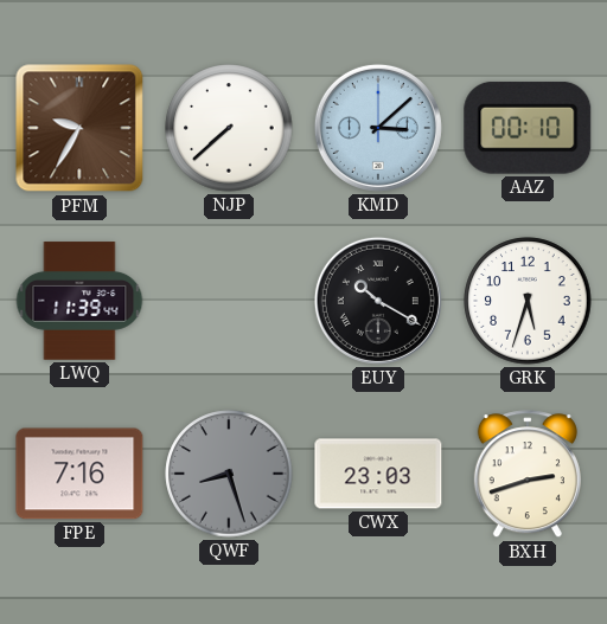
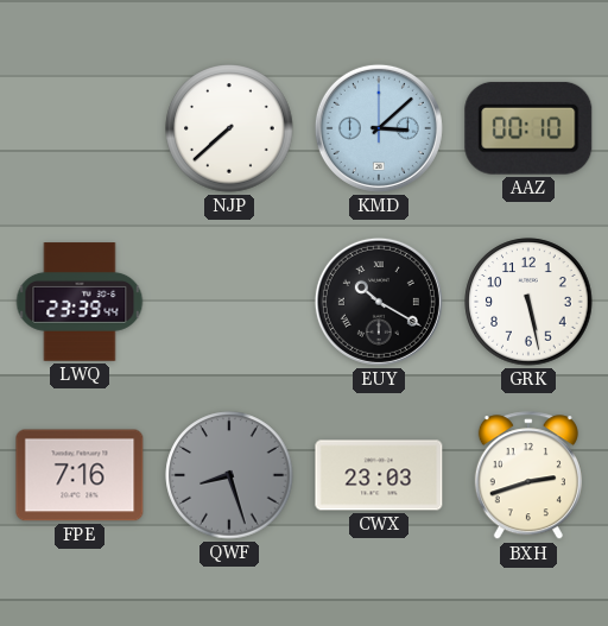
PFM: 9:35 -> none (79, 128)
LWQ: 11:39 -> 23:39 (80, 302)
GRK: 5:33 -> 5:28 (528, 302)
